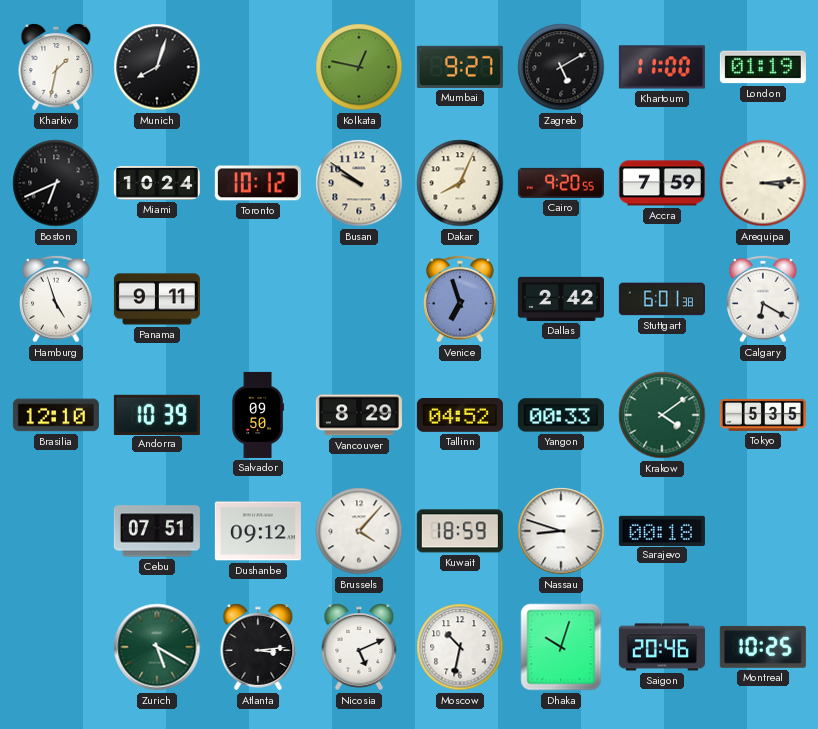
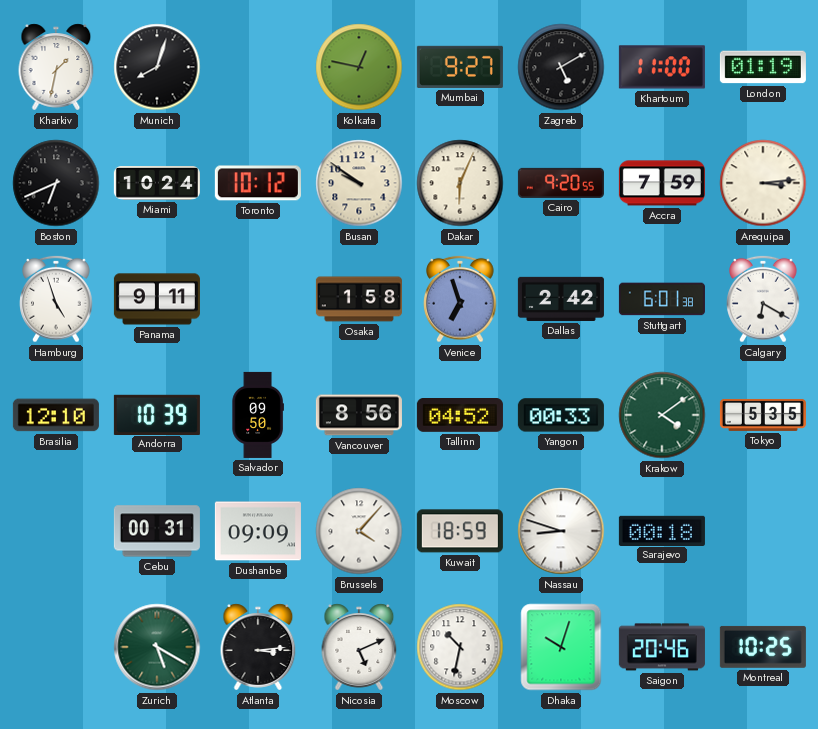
Dakar: 8:04 -> 6:04 (460, 183)
Osaka: none -> 1:58 (359, 299)
Vancouver: 8:29 -> 8:56 (359, 415)
Cebu: 07:51 -> 00:31 (157, 531)
Dushanbe: 09:12 -> 09:09 (258, 531)
